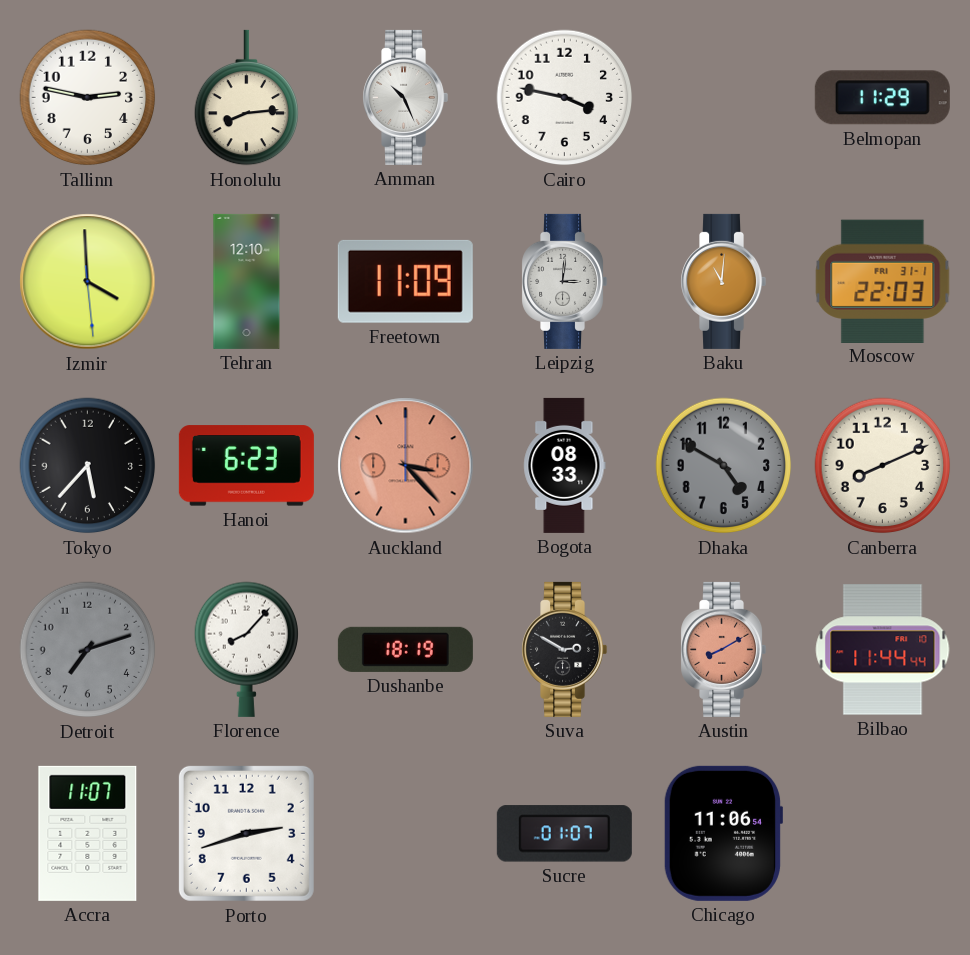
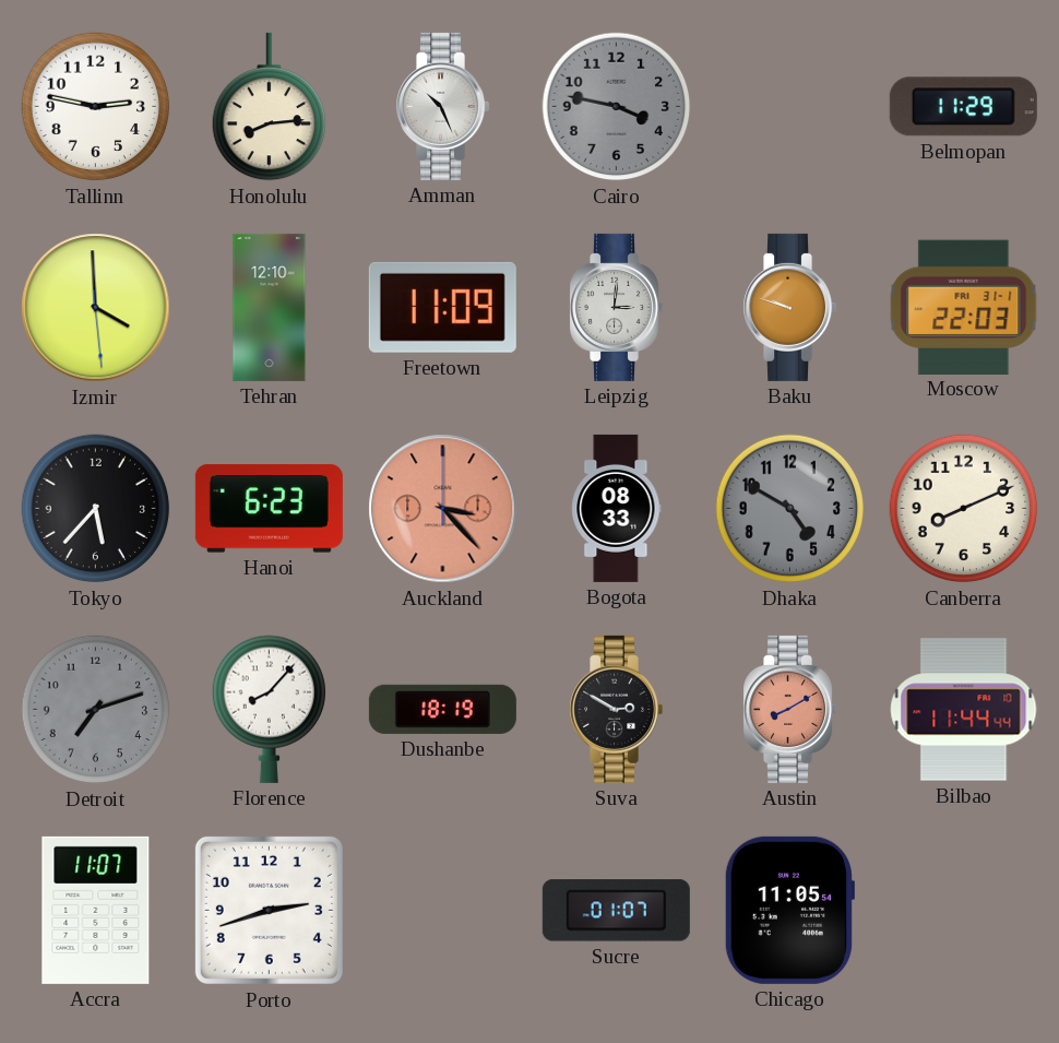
Cairo dial: white -> grey (617, 107)
Baku: 11:01 -> 9:48 (790, 307)
Chicago: 11:06 -> 11:05 (788, 910)
